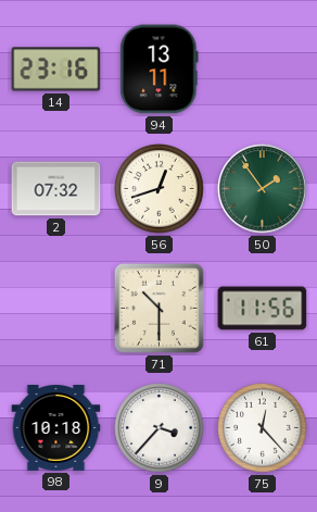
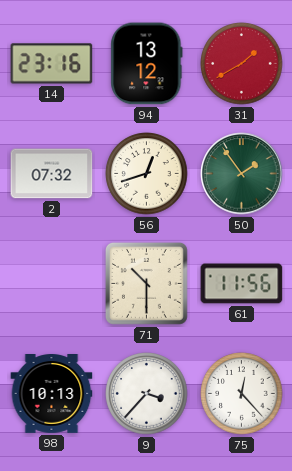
94: 13:11 -> 13:12 (147, 64)
31: none -> 1:40 (242, 64)
98: 10:18 -> 10:13 (52, 394)
